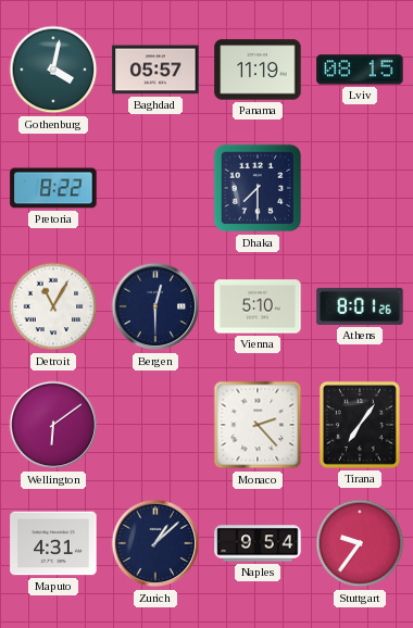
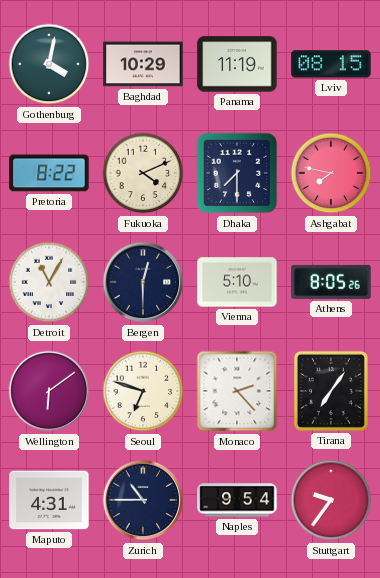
Baghdad: 05:57 -> 10:29 (143, 64)
Fukuoka: none -> 4:11 (143, 173)
Ashgabat: none -> 7:47 (331, 173)
Athens: 8:01 -> 8:05 (331, 282)
Seoul: none -> 6:48 (143, 391)
Zurich: 1:08 -> 10:45 (143, 500)
